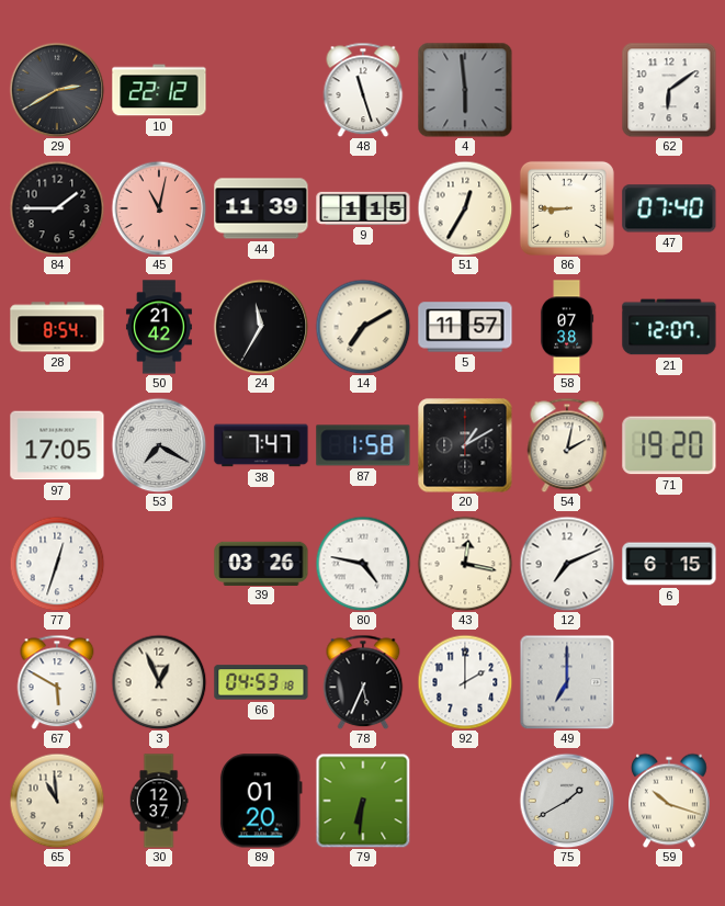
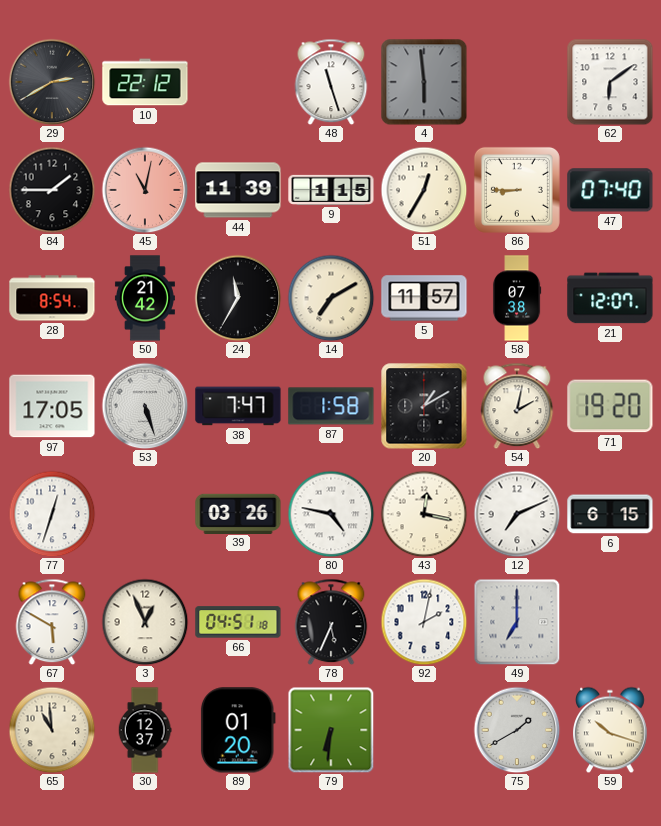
53: 7:20 -> 5:27 (145, 406)
66: 04:53 -> 04:51 (238, 622)
92: 2:00 -> 2:02 (424, 622)
